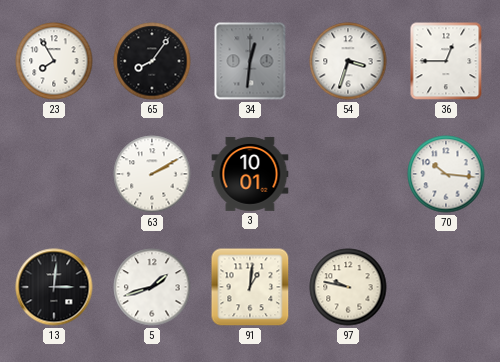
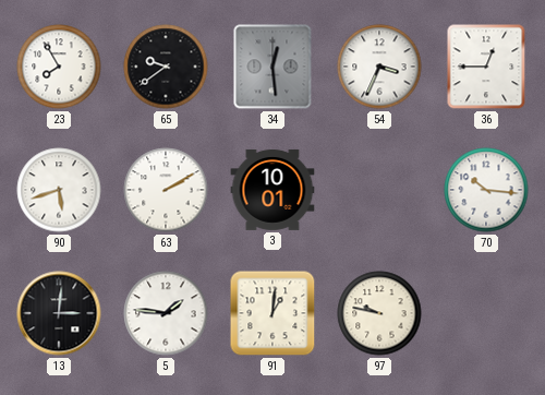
65: 8:06 -> 9:39 (166, 67)
34: 12:31 -> 12:29 (272, 67)
54: 3:33 -> 3:34 (379, 67)
90: none -> 5:42 (59, 190)
5: 1:42 -> 1:46 (166, 313)
